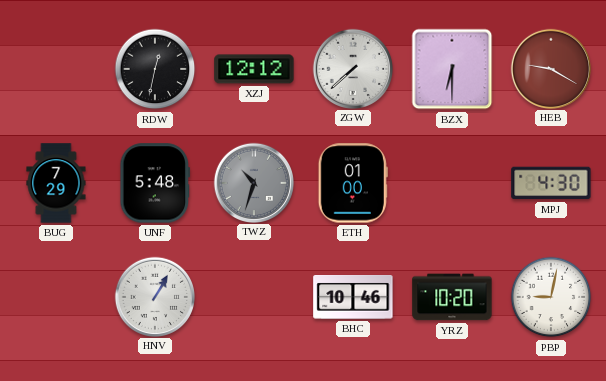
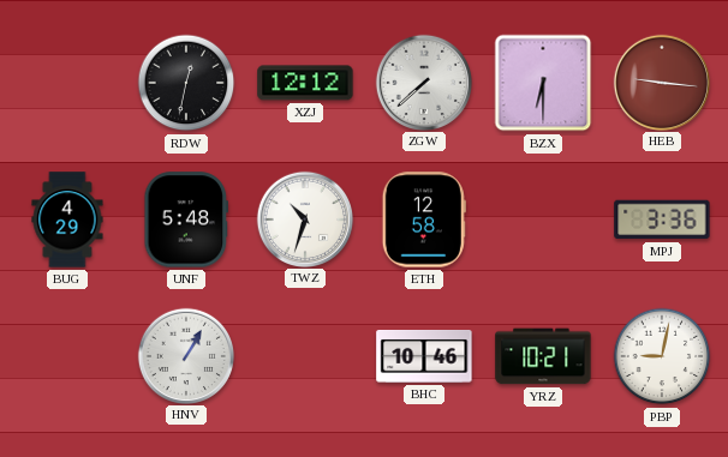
HEB: 9:20 -> 9:16 (661, 82)
BUG: 7:29 -> 4:29 (67, 220)
TWZ dial: grey -> white (304, 218)
ETH: 01:00 -> 12:58 (424, 220)
MPJ: 4:30 -> 3:36 (662, 220)
YRZ: 10:20 -> 10:21 (543, 356)
